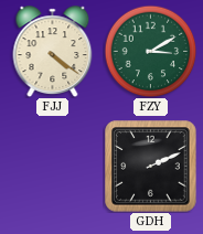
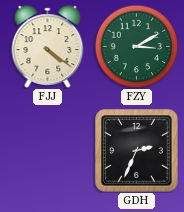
GDH: 2:11 -> 2:34 (137, 151)
